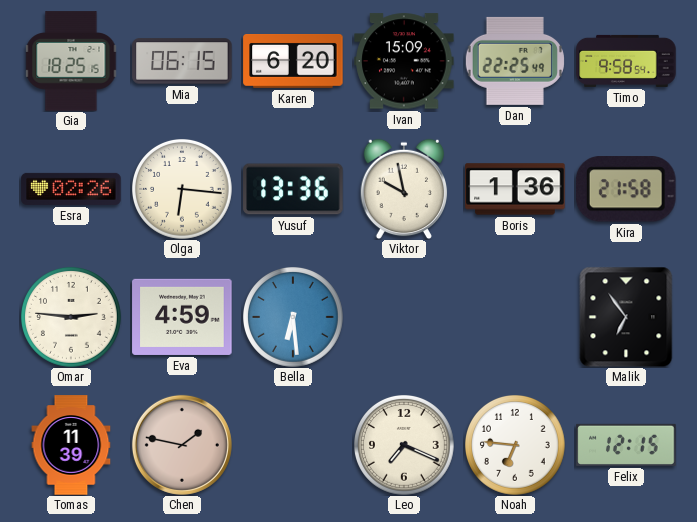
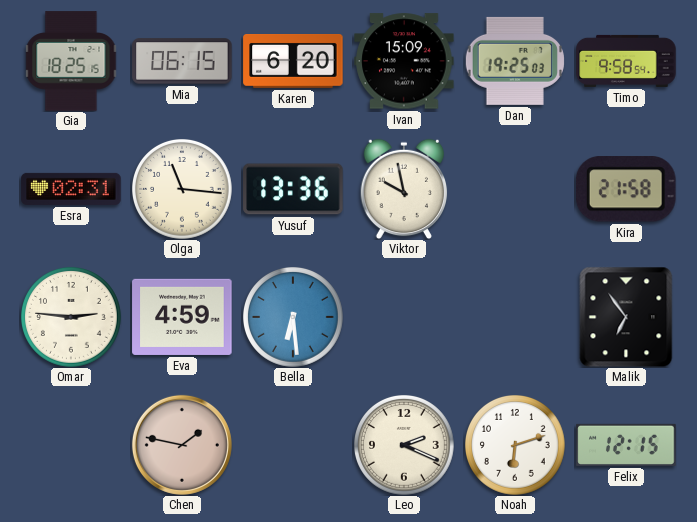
Dan: 22:25 -> 19:25 (515, 61)
Esra: 02:26 -> 02:31 (71, 189)
Olga: 6:16 -> 11:16 (183, 190)
Boris: 1:36 -> none (515, 189)
Tomas: 11:39 -> none (71, 445)
Leo: 7:19 -> 2:19 (405, 446)
Noah: 6:46 -> 6:12 (516, 446)
